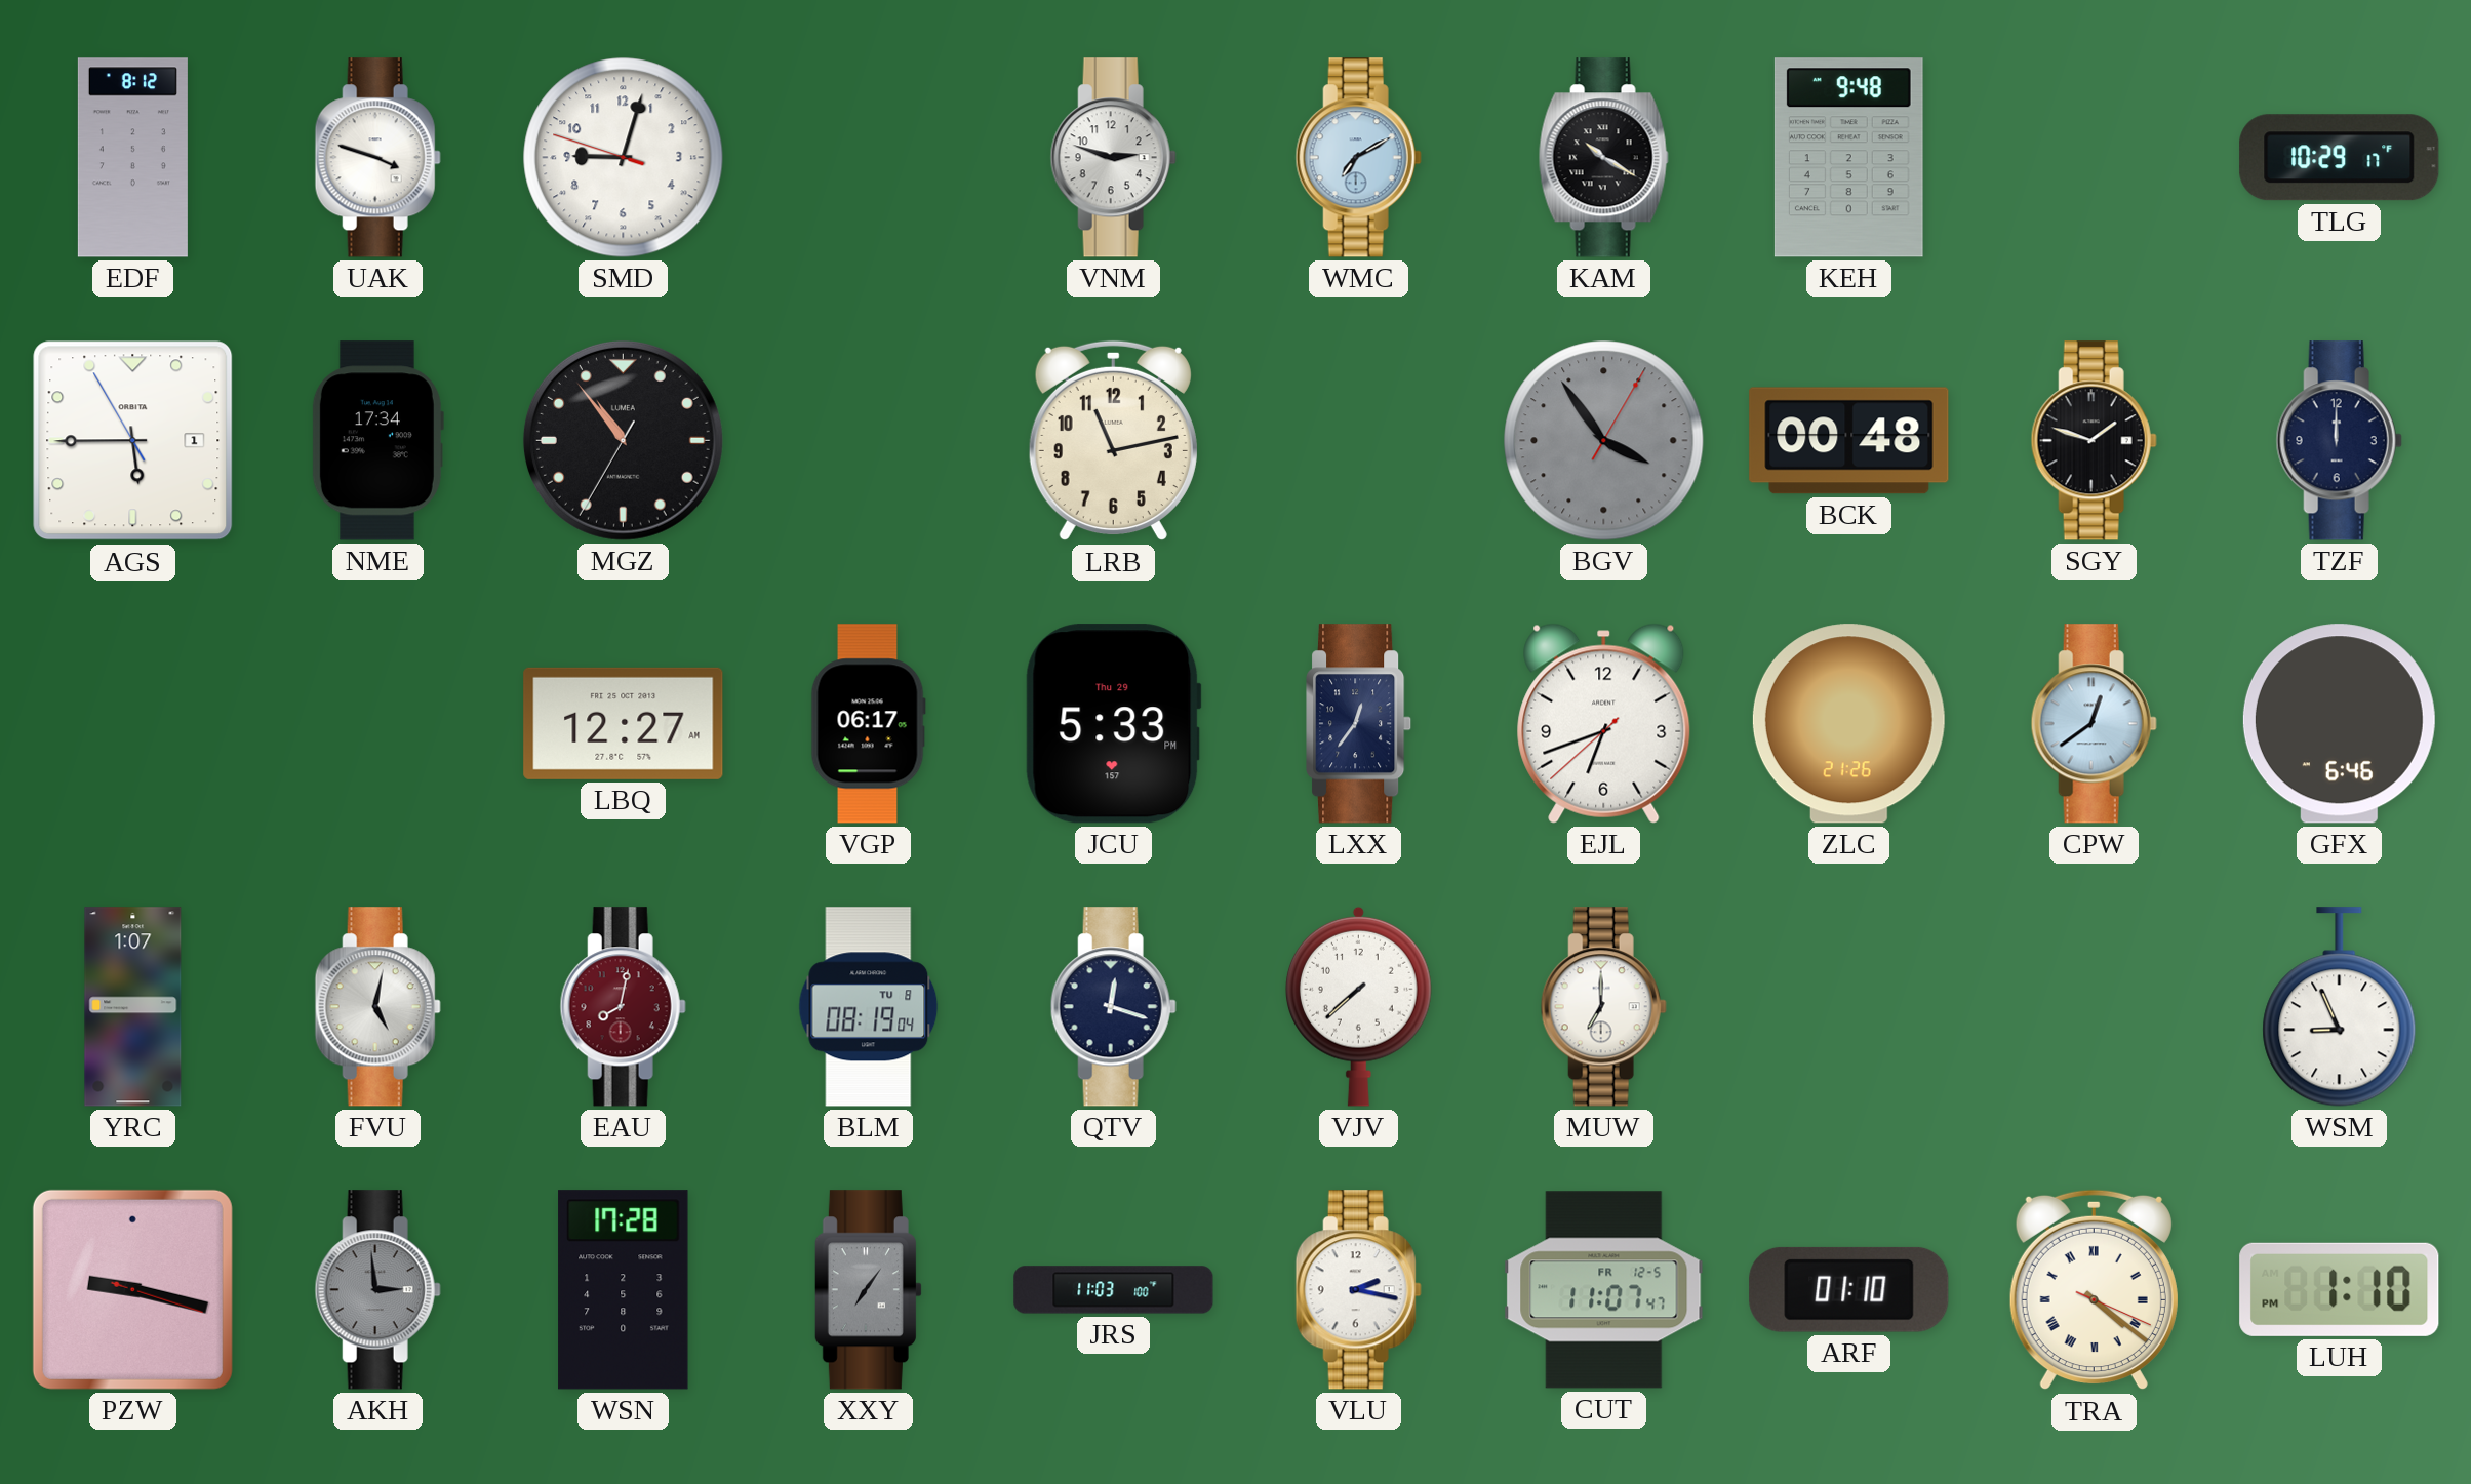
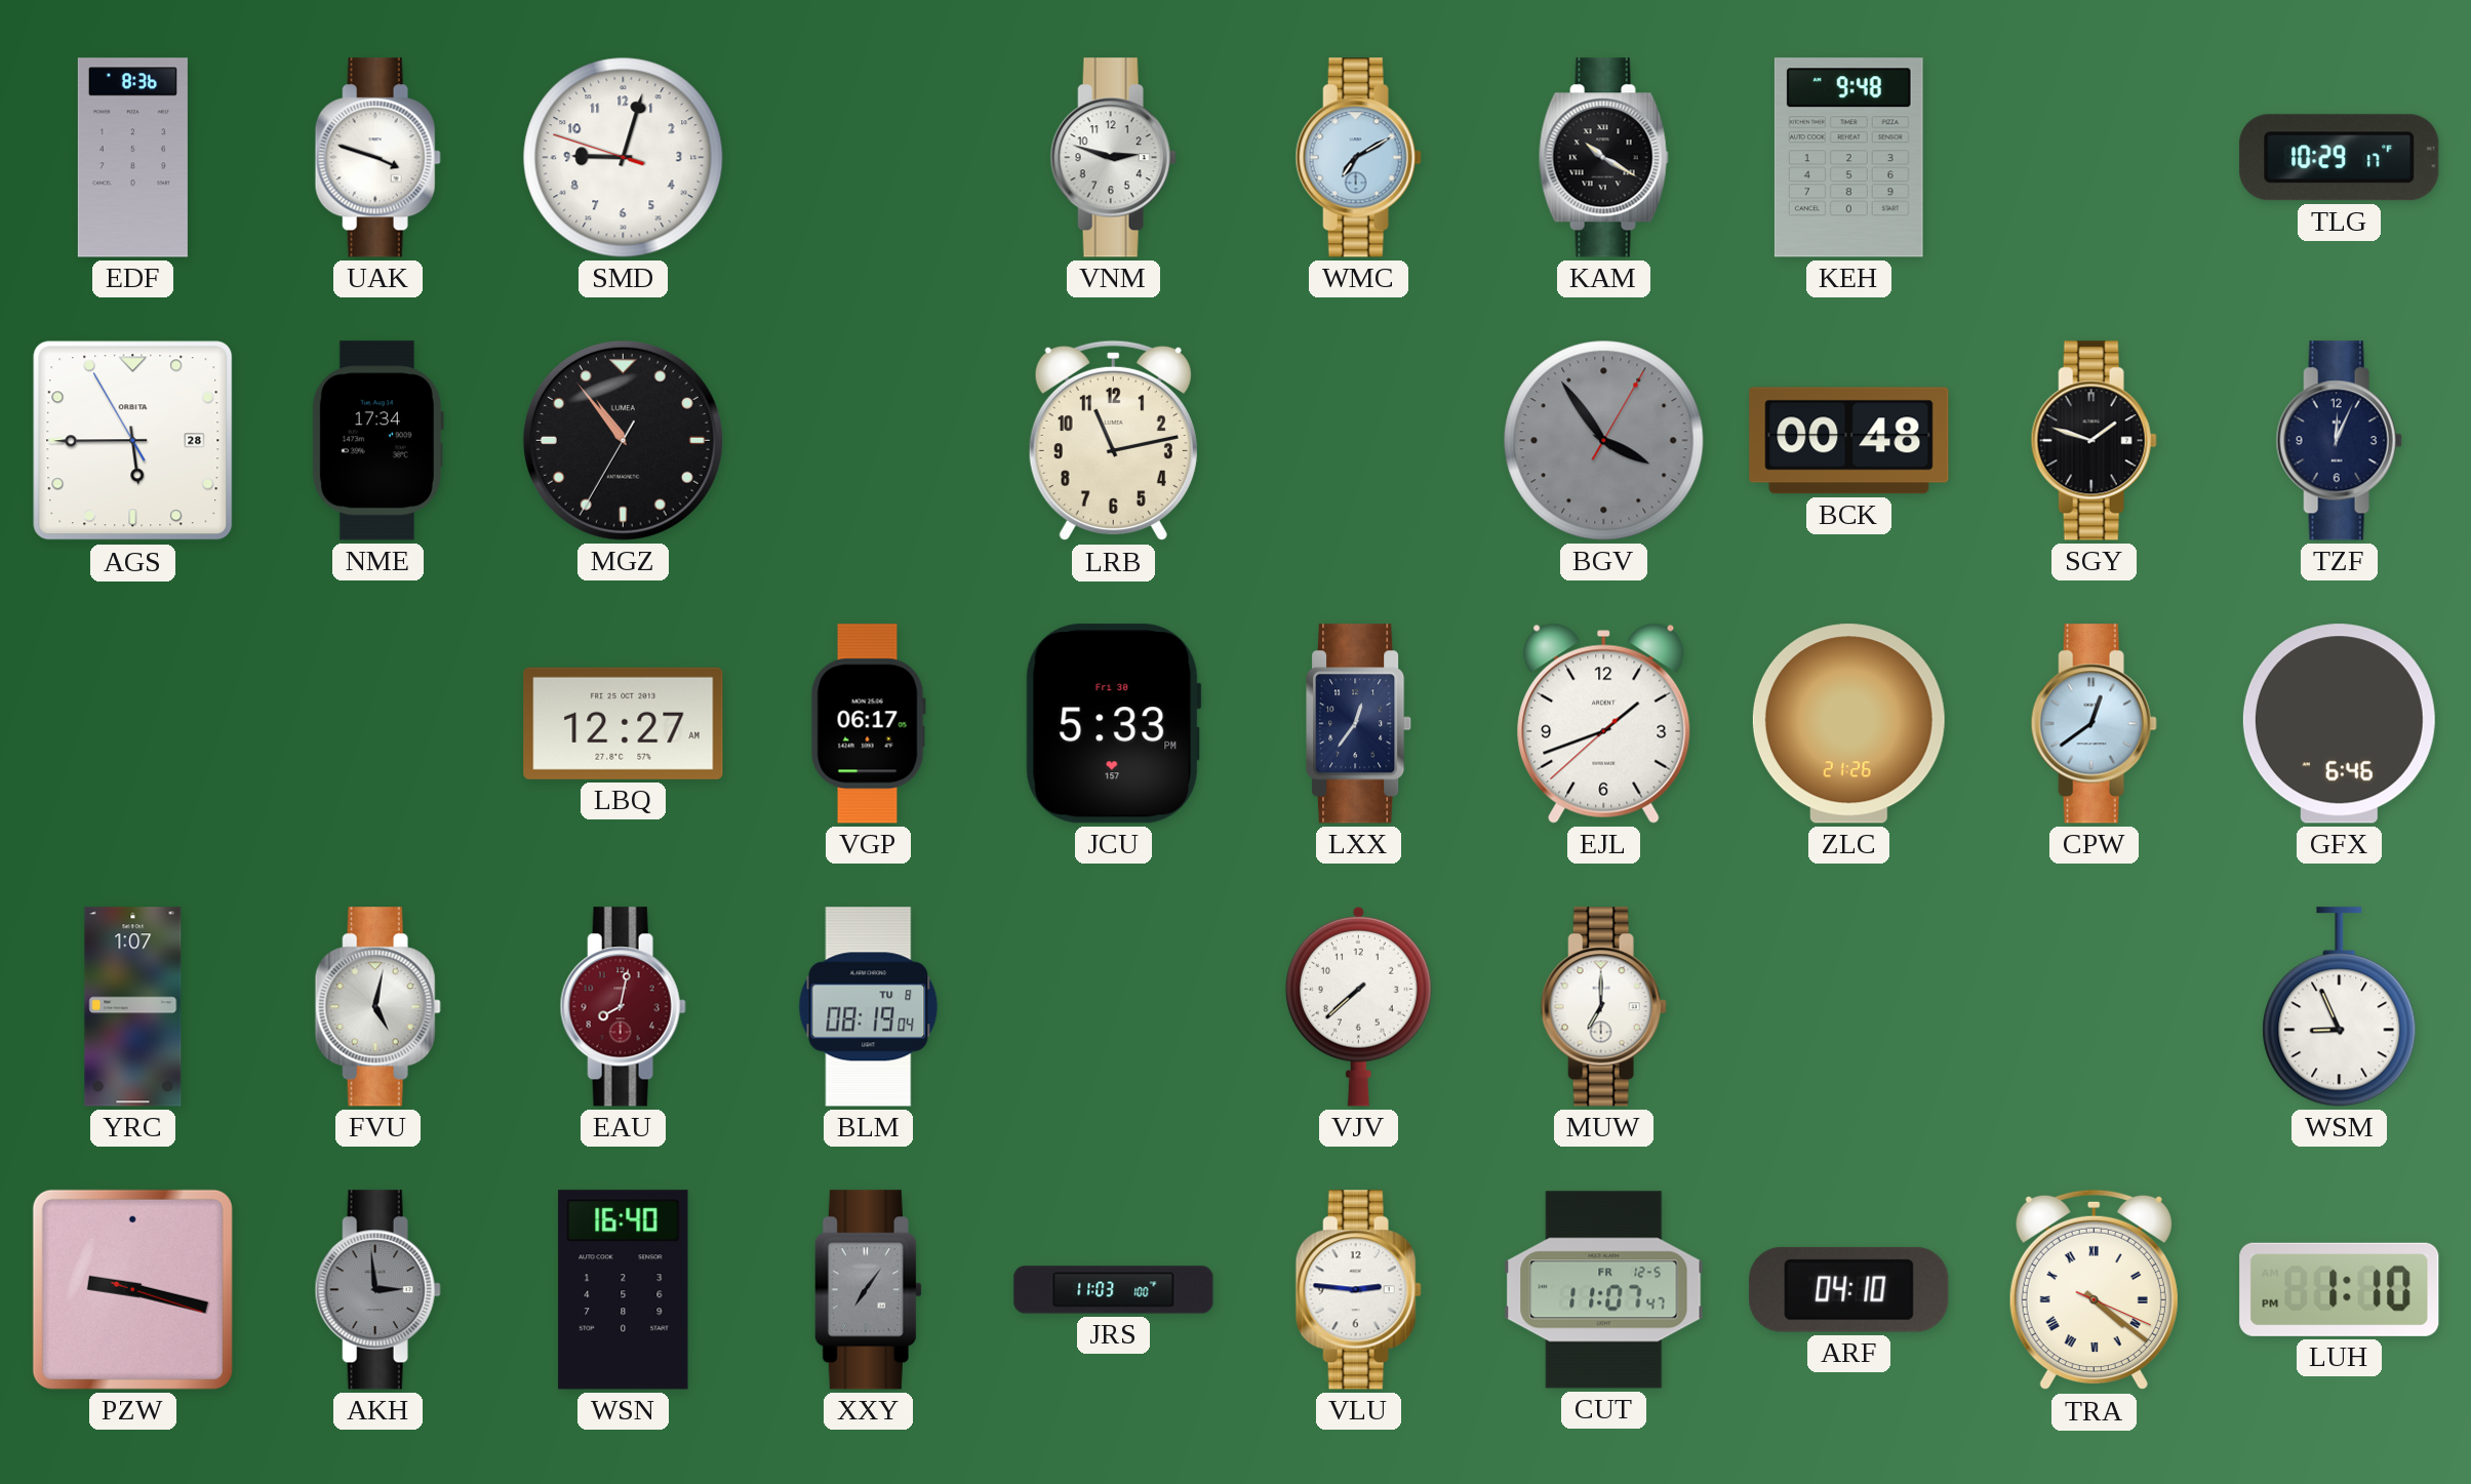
EDF: 8:12 -> 8:36 (132, 158)
AGS date: 1 -> 28 (133, 441)
TZF: 12:00 -> 12:04 (2339, 441)
JCU date: Thu 29 -> Fri 30 (1113, 724)
EJL: 6:41 -> 1:41 (1604, 723)
QTV: 12:18 -> none (1113, 1007)
WSN: 17:28 -> 16:40 (624, 1290)
VLU: 2:17 -> 2:46 (1358, 1290)
ARF: 01:10 -> 04:10 (1849, 1289)
